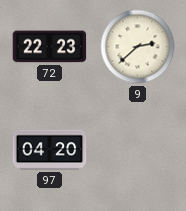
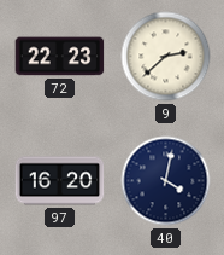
97: 04:20 -> 16:20 (60, 181)
40: none -> 4:02 (166, 181)
